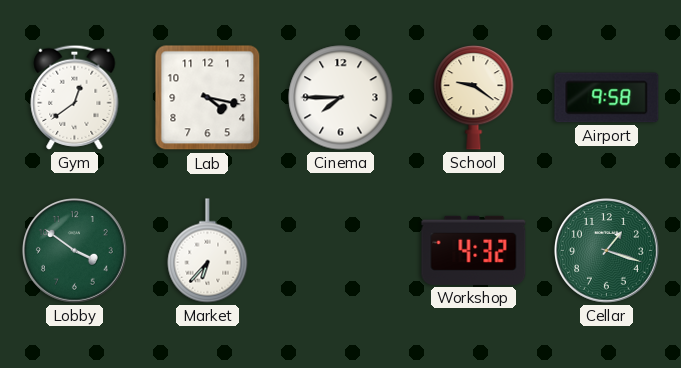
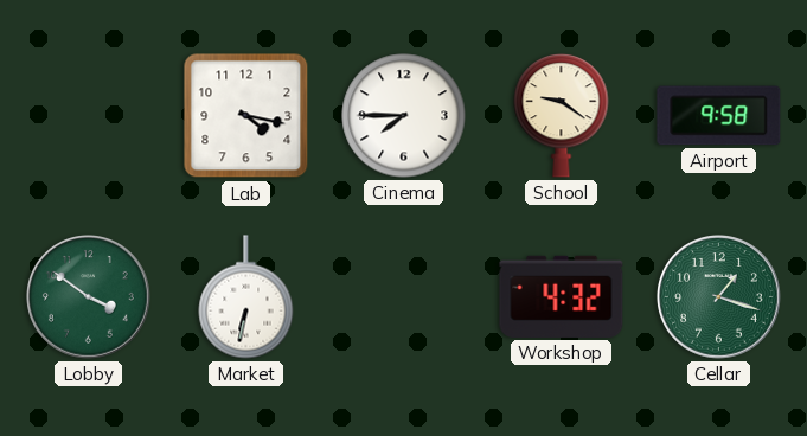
Gym: 12:39 -> none (75, 97)
Market: 6:37 -> 6:32 (246, 297)
